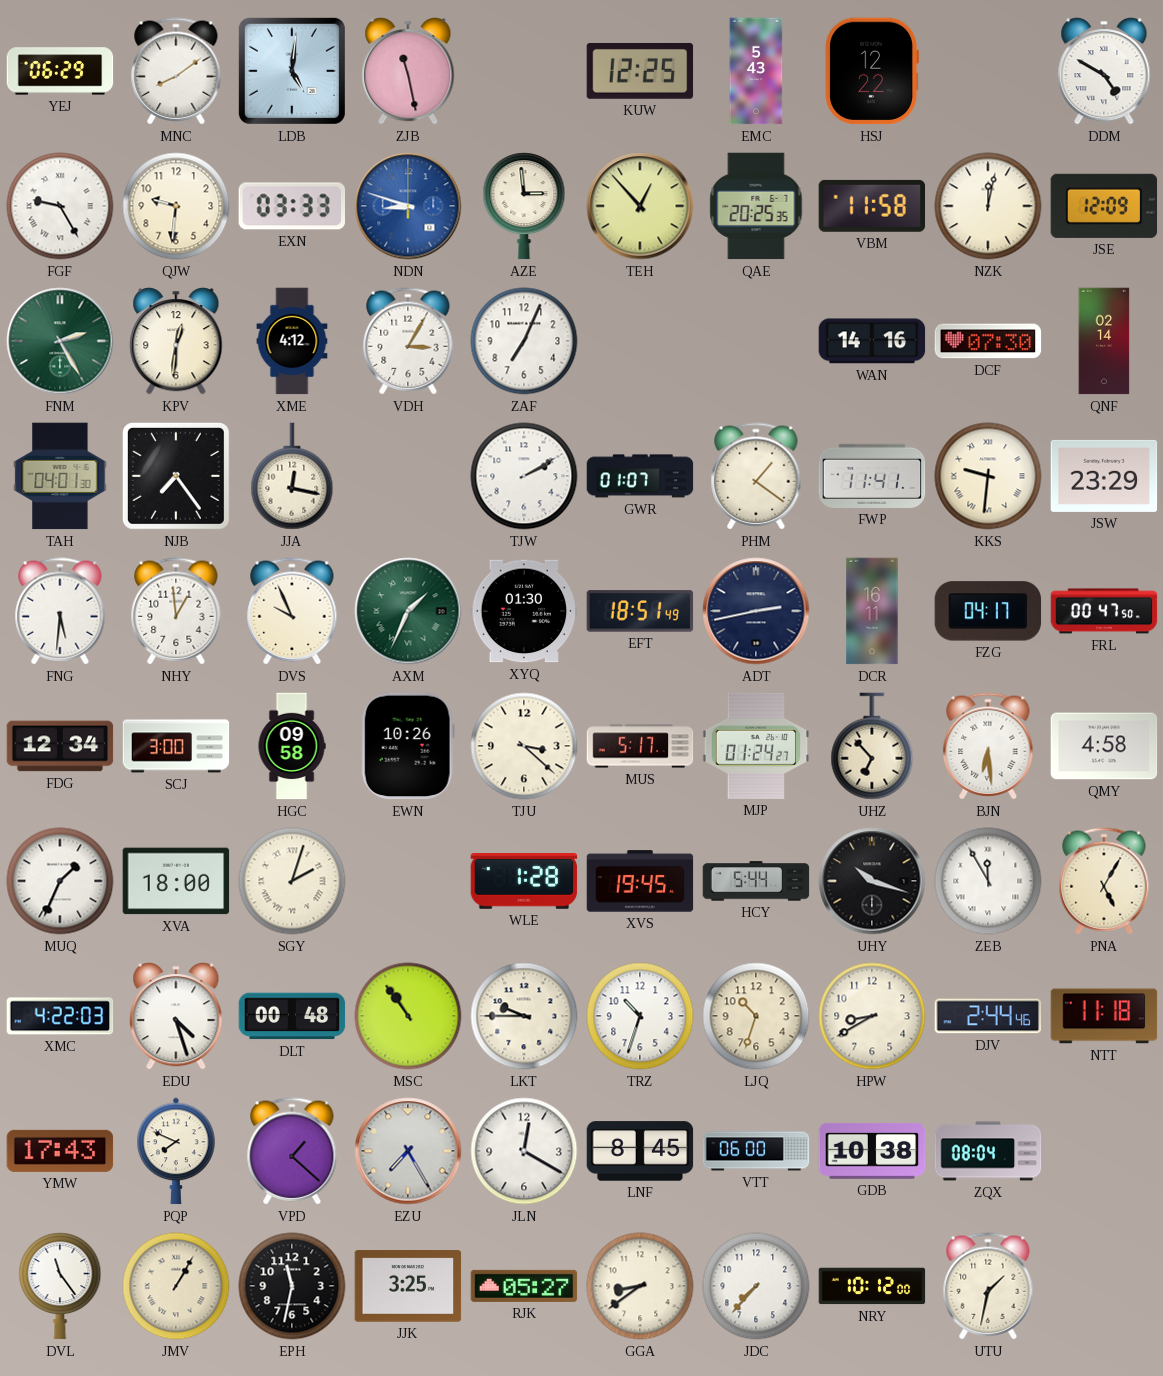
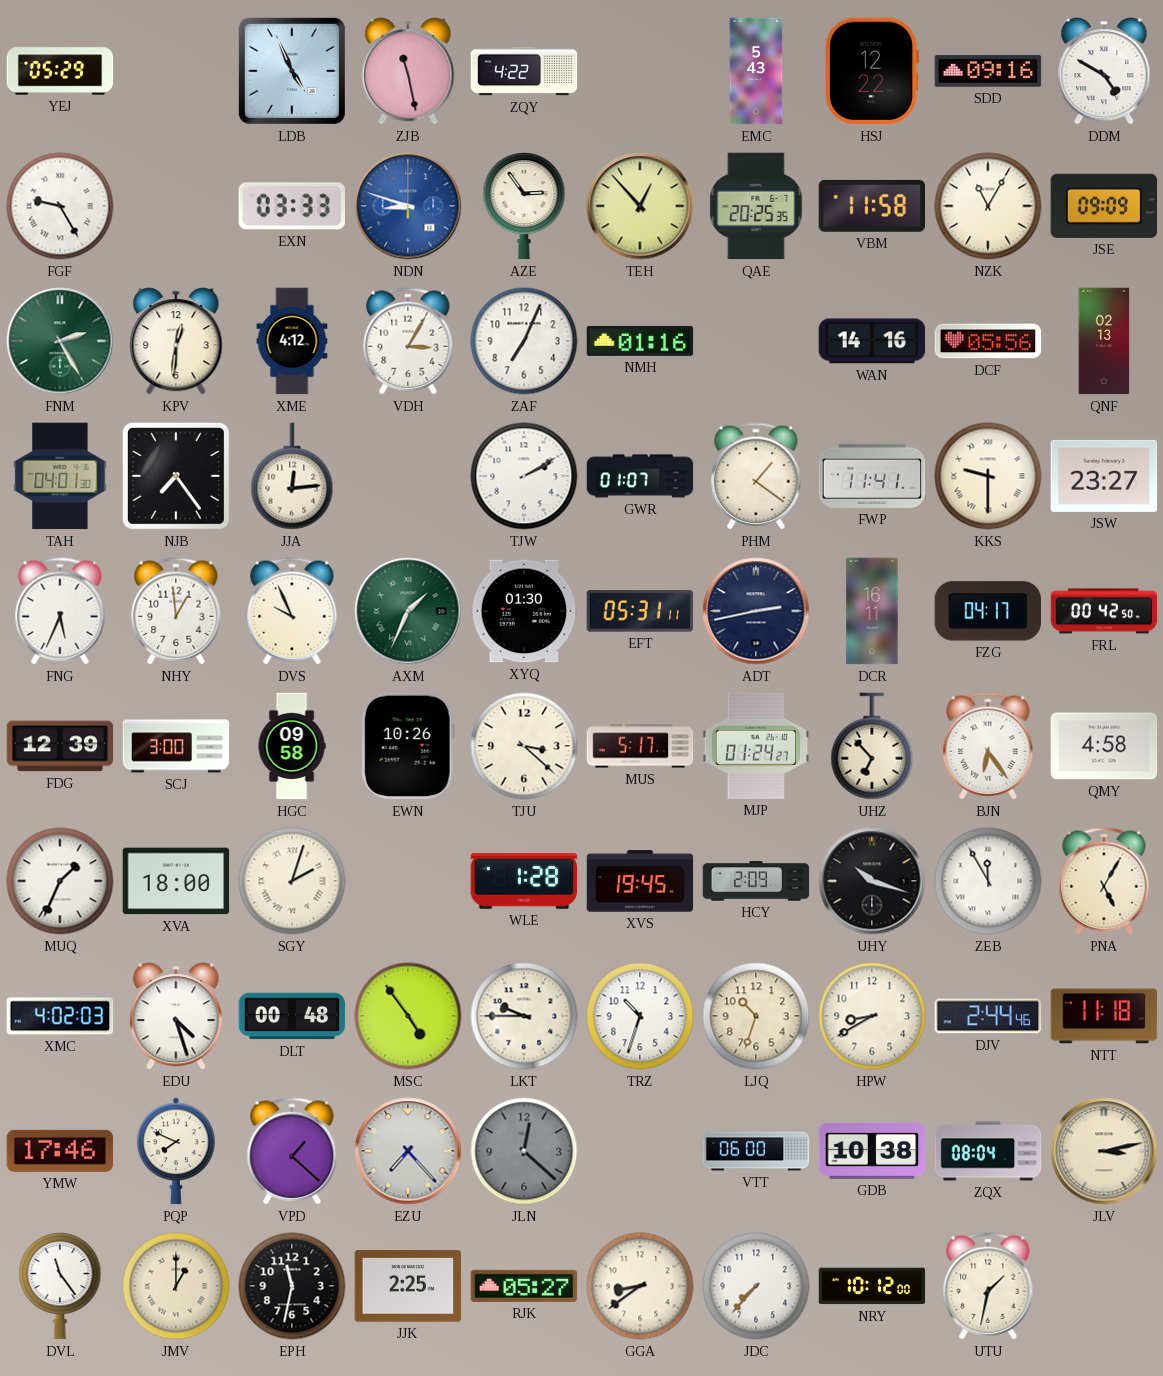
YEJ: 06:29 -> 05:29 (60, 71)
MNC: 8:09 -> none (176, 71)
LDB: 5:01 -> 4:56 (292, 71)
ZQY: none -> 4:22 (524, 71)
KUW: 12:25 -> none (640, 71)
SDD: none -> 09:16 (988, 71)
QJW: 9:31 -> none (176, 206)
AZE: 2:59 -> 2:54 (524, 206)
NZK: 12:02 -> 11:05 (988, 206)
JSE: 12:09 -> 09:09 (1104, 206)
NMH: none -> 01:16 (640, 341)
DCF: 07:30 -> 05:56 (988, 341)
QNF: 02:14 -> 02:13 (1104, 341)
JJA: 12:17 -> 12:14 (292, 476)
KKS: 9:31 -> 9:30 (988, 476)
JSW: 23:29 -> 23:27 (1104, 476)
FNG: 5:31 -> 5:34 (60, 611)
EFT: 18:51 -> 05:31 (640, 611)
FRL: 00:47 -> 00:42 (1104, 611)
FDG: 12:34 -> 12:39 (60, 746)
BJN: 6:29 -> 6:24 (988, 746)
HCY: 5:44 -> 2:09 (756, 881)
XMC: 4:22 -> 4:02 (60, 1016)
MSC: 10:54 -> 4:54 (408, 1016)
YMW: 17:43 -> 17:46 (60, 1151)
EZU: 7:25 -> 7:23 (408, 1151)
JLN: 12:20 -> 12:22 (524, 1151)
JLN dial: white -> grey (524, 1151)
LNF: 8:45 -> none (640, 1151)
JLV: none -> 3:13 (1104, 1151)
JMV: 1:05 -> 1:00 (176, 1286)
JJK: 3:25 -> 2:25 (408, 1286)
